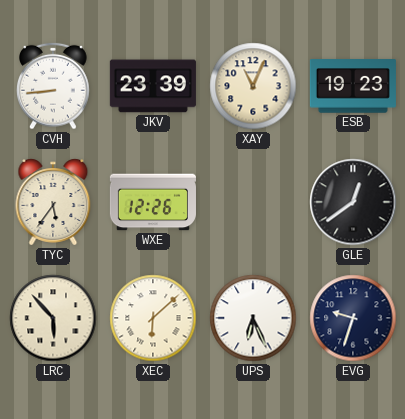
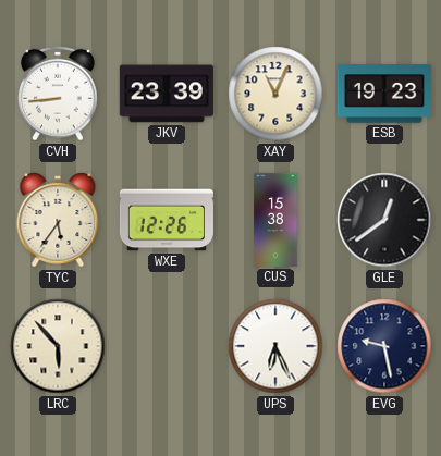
CUS: none -> 15:38 (275, 220)
XEC: 6:08 -> none (153, 318)
EVG: 9:33 -> 9:28 (384, 346)
